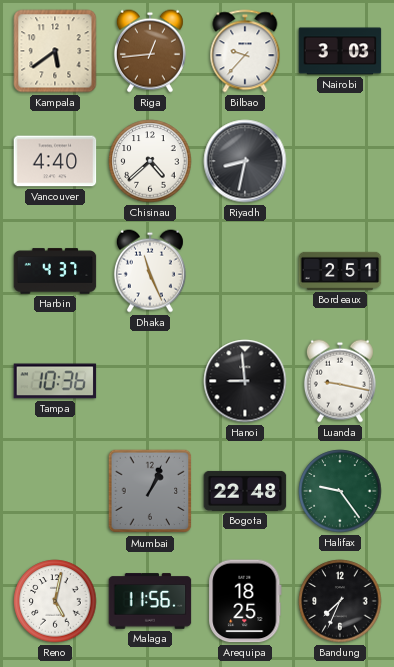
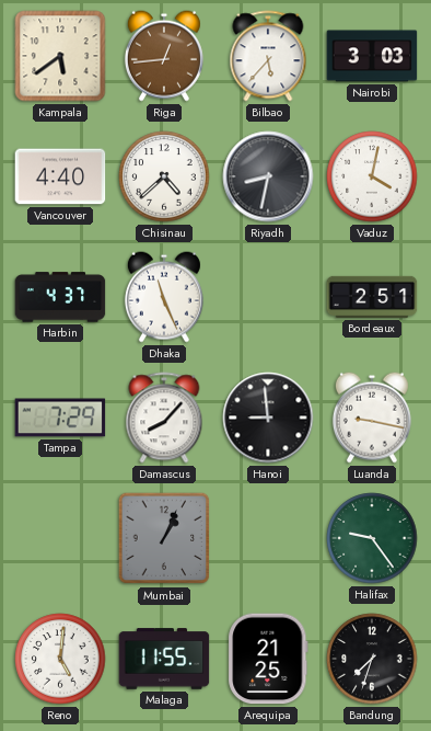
Bilbao: 9:37 -> 5:37 (268, 56)
Vaduz: none -> 4:02 (372, 176)
Tampa: 10:36 -> 7:29 (60, 418)
Damascus: none -> 8:07 (164, 418)
Bogota: 22:48 -> none (245, 491)
Reno: 5:02 -> 5:01 (60, 659)
Malaga: 11:56 -> 11:55 (164, 659)
Arequipa: 18:25 -> 21:25 (268, 659)
Bandung: 7:34 -> 7:33 (372, 659)
